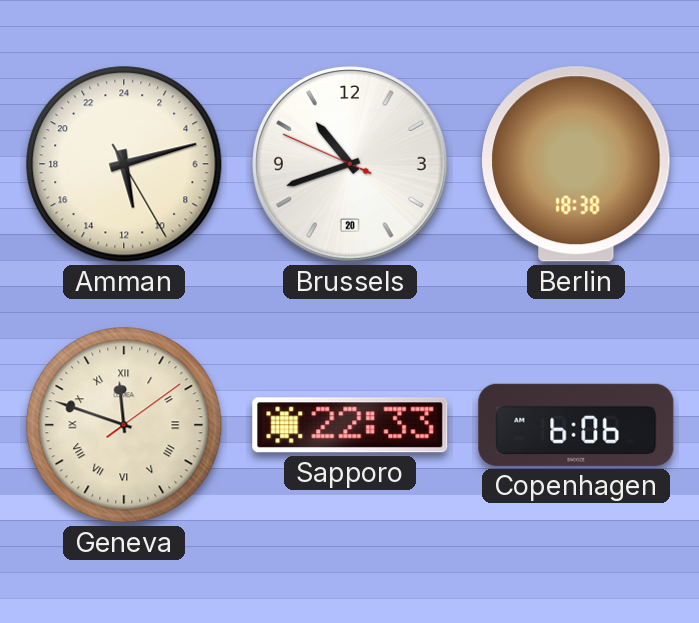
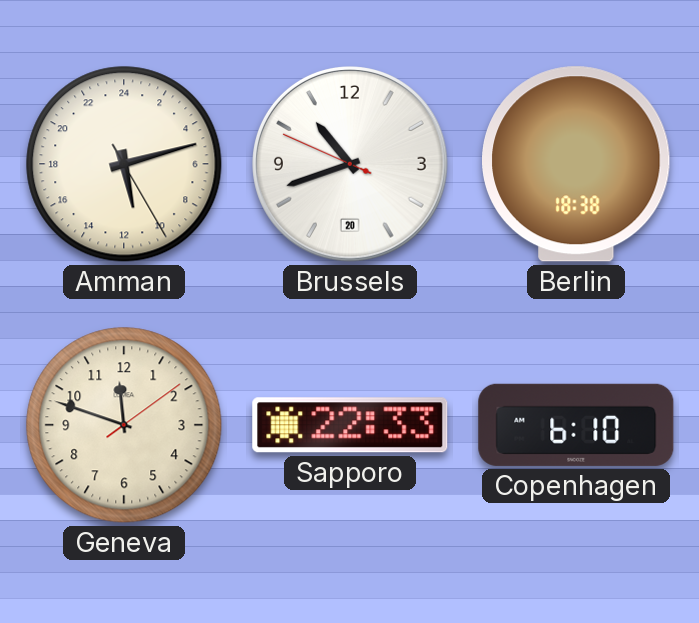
Geneva numerals: Roman -> Arabic (124, 425)
Copenhagen: 6:06 -> 6:10 (576, 425)
